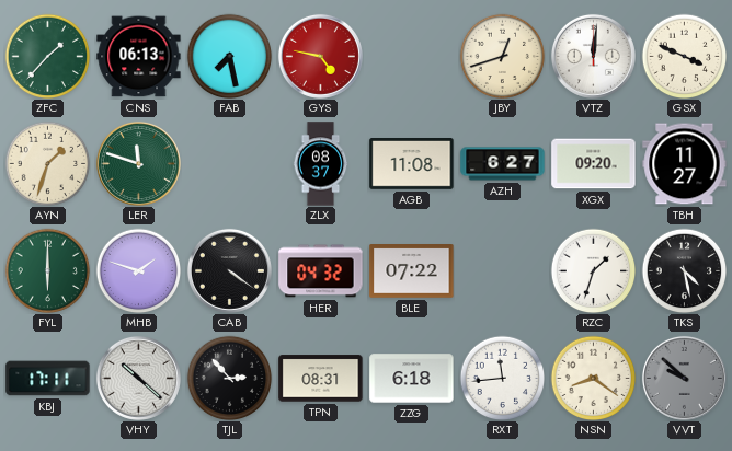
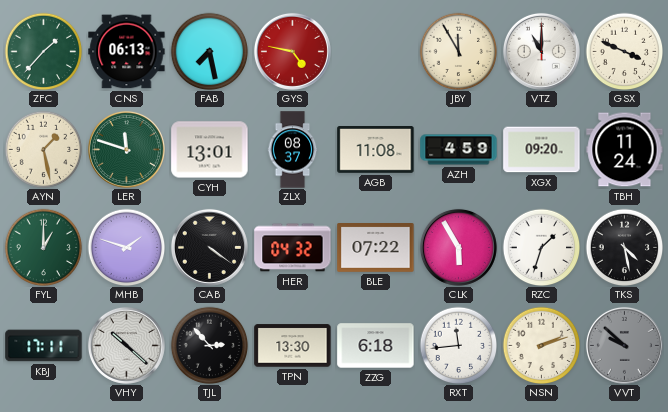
JBY: 12:42 -> 11:55 (458, 51)
VTZ: 12:01 -> 11:00 (541, 51)
AYN: 1:33 -> 1:28 (43, 149)
CYH: none -> 13:01 (210, 150)
AZH: 6:27 -> 4:59 (459, 150)
TBH: 11:27 -> 11:24 (625, 150)
FYL: 6:00 -> 1:00 (43, 247)
CLK: none -> 5:55 (458, 247)
TPN: 08:31 -> 13:30 (293, 346)
NSN: 8:21 -> 2:12 (541, 345)
